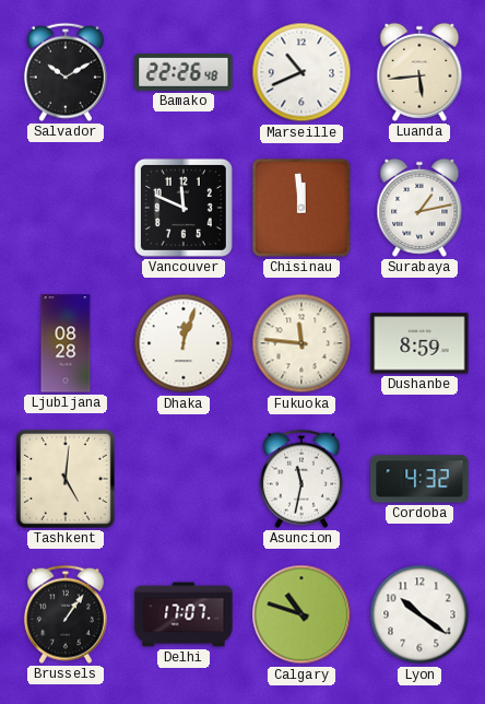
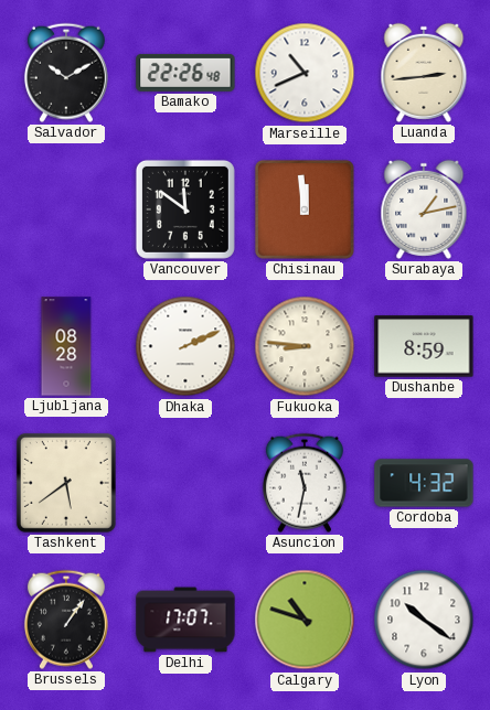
Luanda: 5:44 -> 2:44 (424, 73)
Vancouver: 11:49 -> 11:51 (185, 209)
Dhaka: 12:03 -> 2:11 (185, 346)
Fukuoka: 11:46 -> 8:46 (305, 346)
Tashkent: 5:01 -> 5:39 (66, 483)
